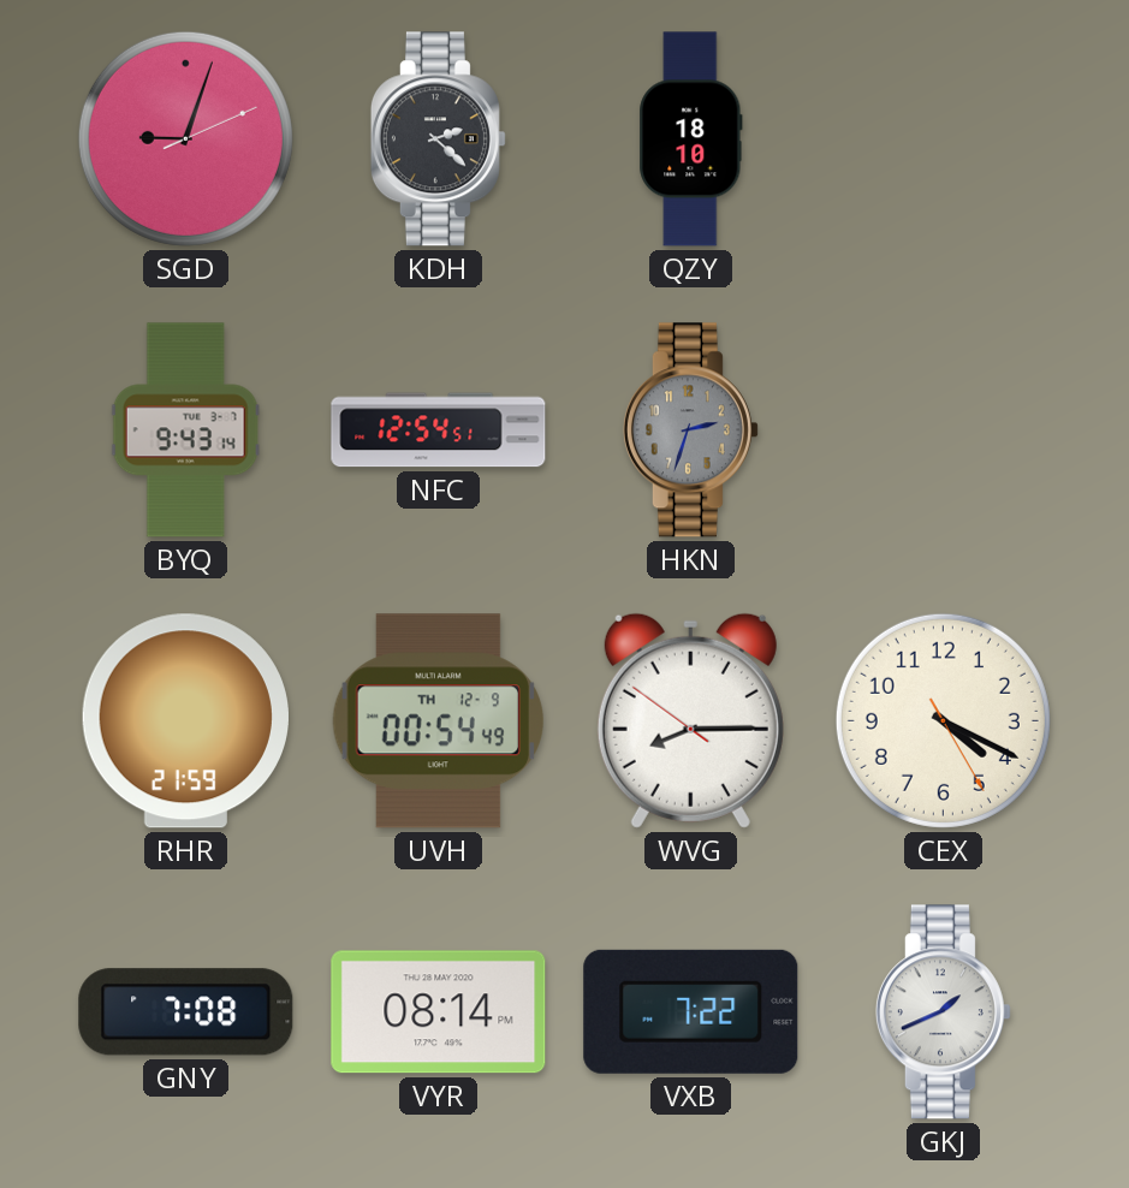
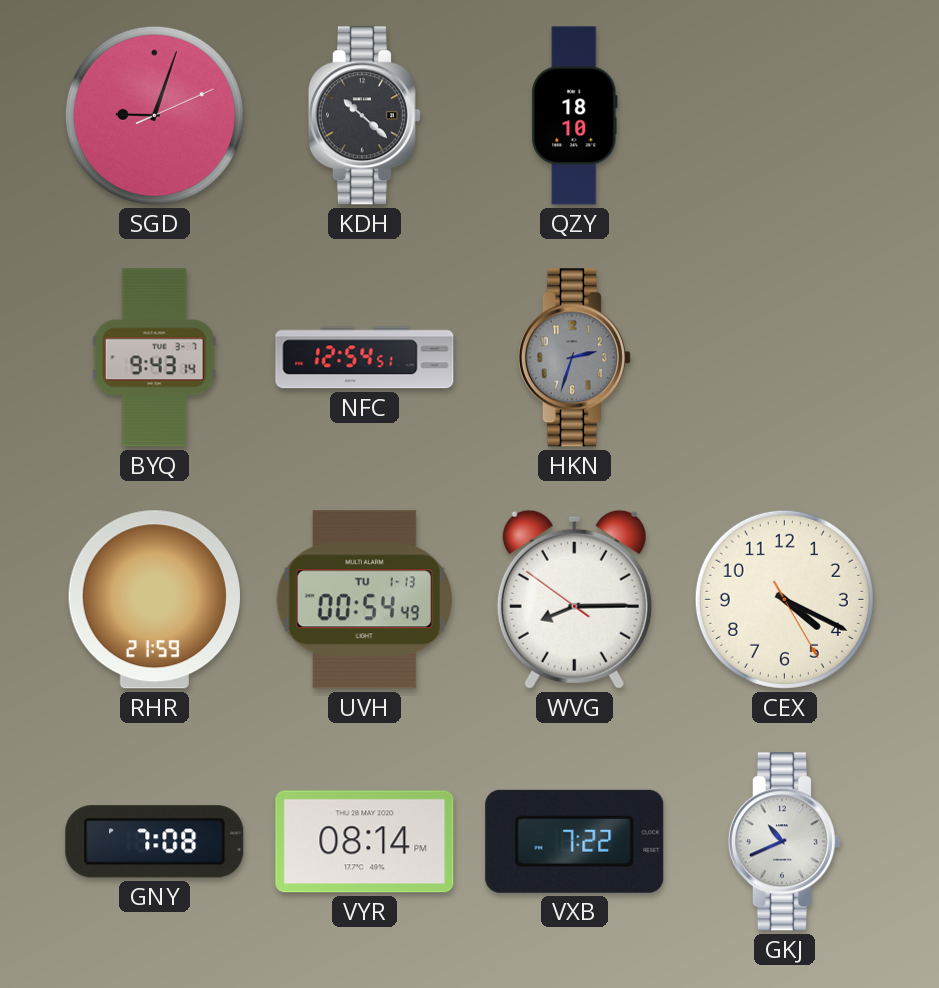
KDH: 2:22 -> 10:22 (364, 116)
UVH date: TH 12-9 -> TU 1-13 (364, 600)
GKJ: 1:41 -> 10:41 (784, 842)
